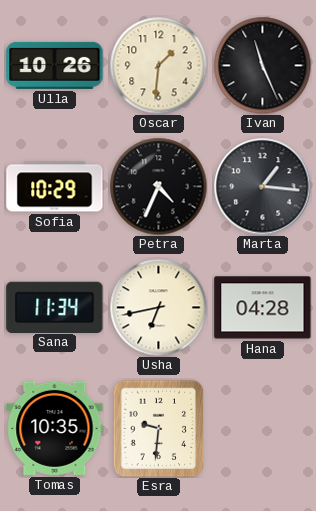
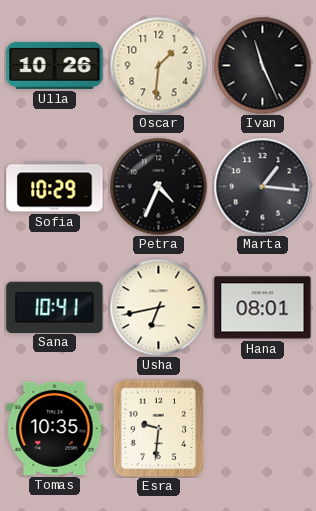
Sana: 11:34 -> 10:41 (55, 307)
Hana: 04:28 -> 08:01 (263, 308)
